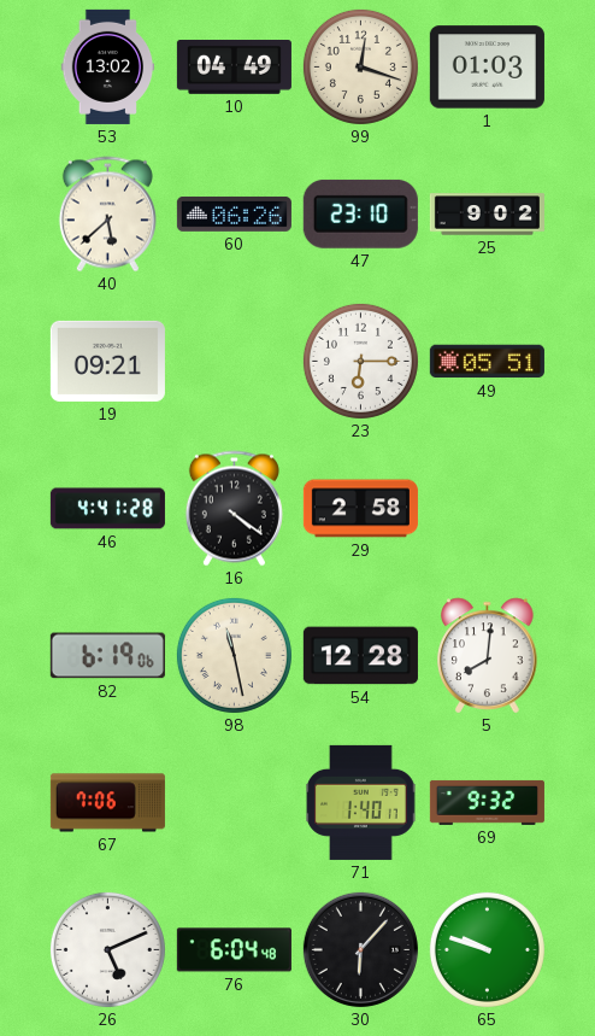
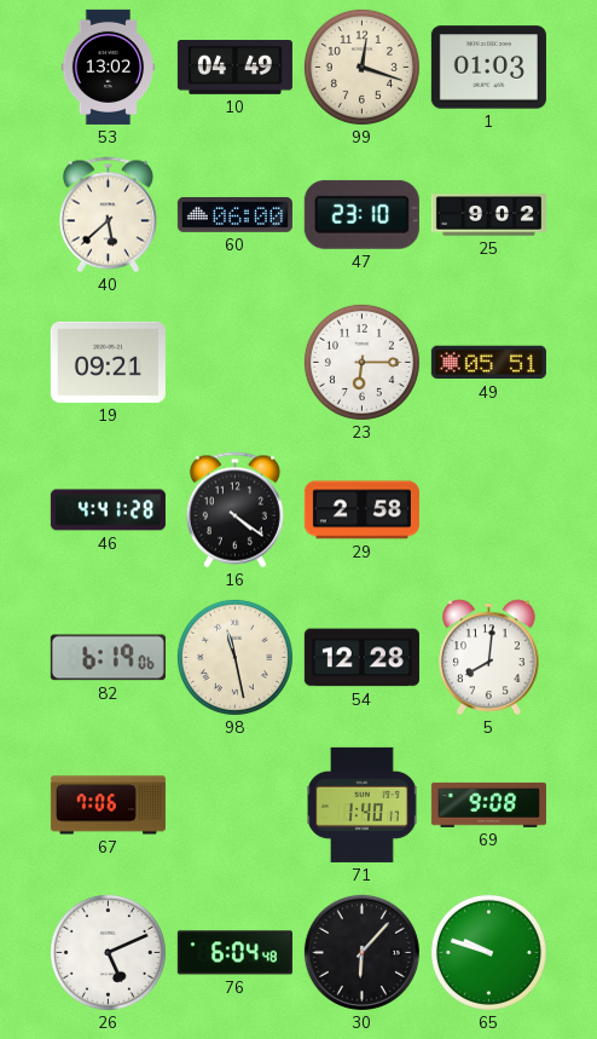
60: 06:26 -> 06:00 (234, 214)
69: 9:32 -> 9:08 (488, 804)
